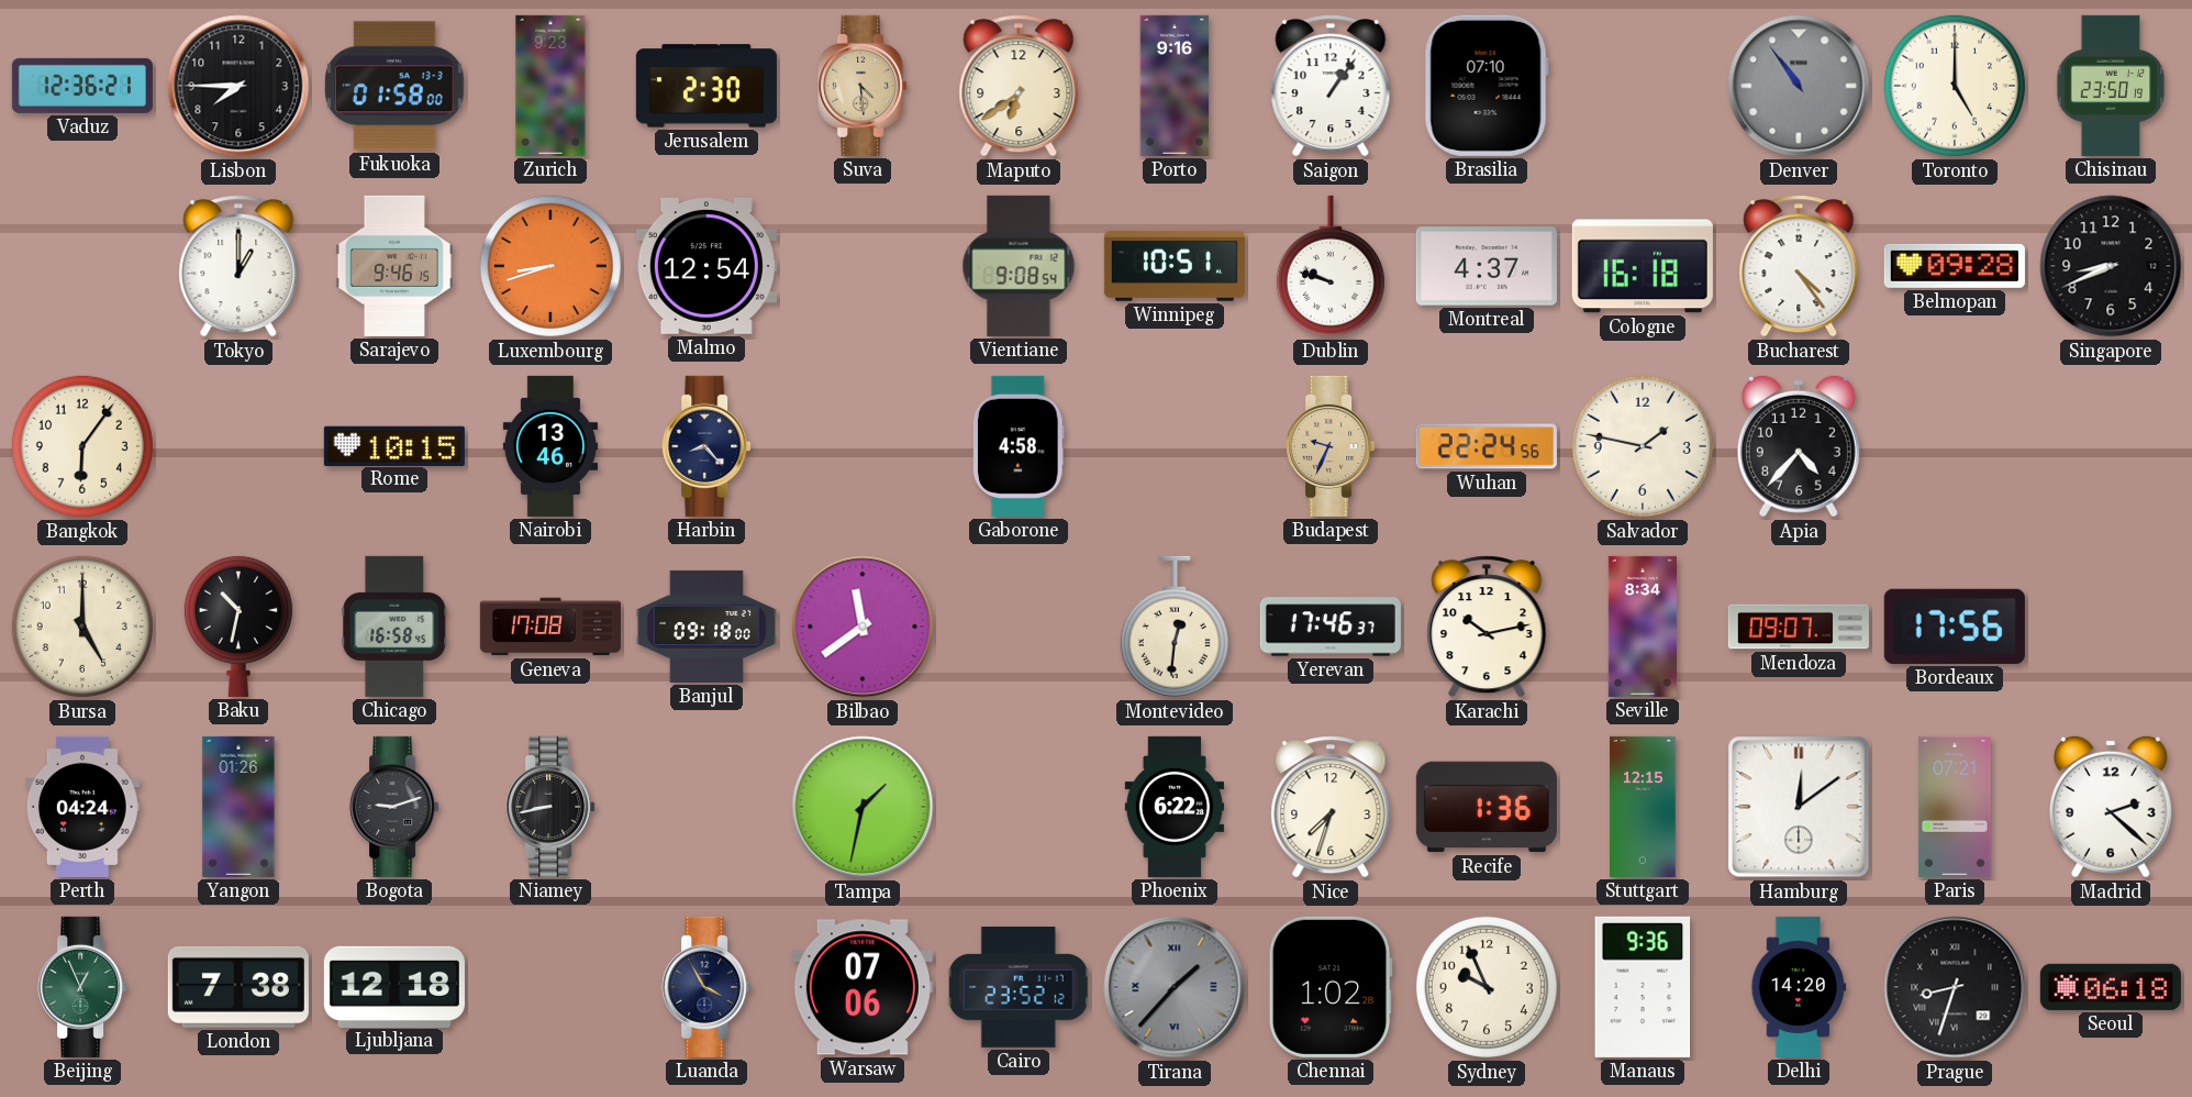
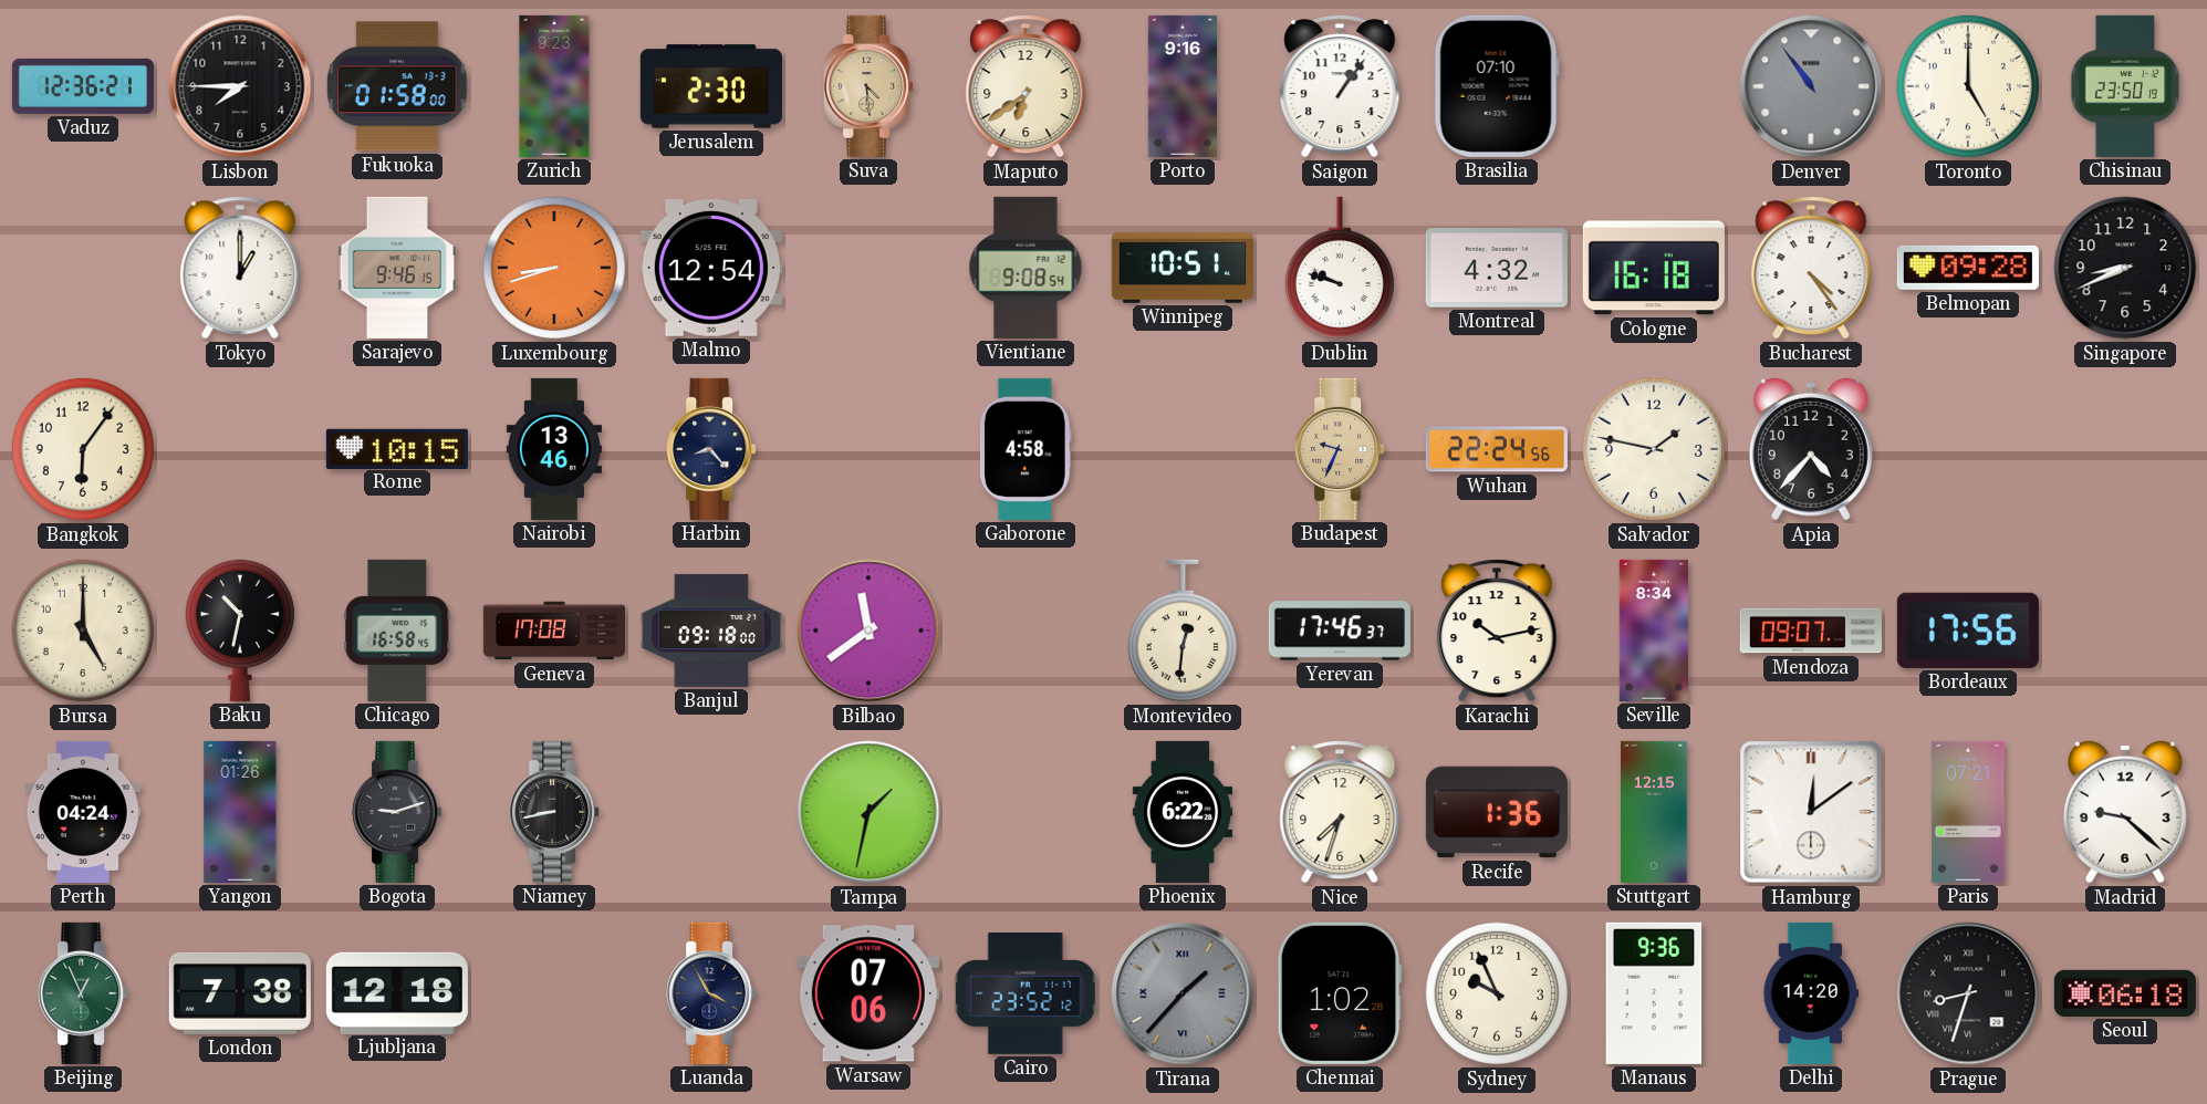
Montreal: 4:37 -> 4:32 (1497, 268)
Madrid: 2:22 -> 9:22 (2125, 812)
